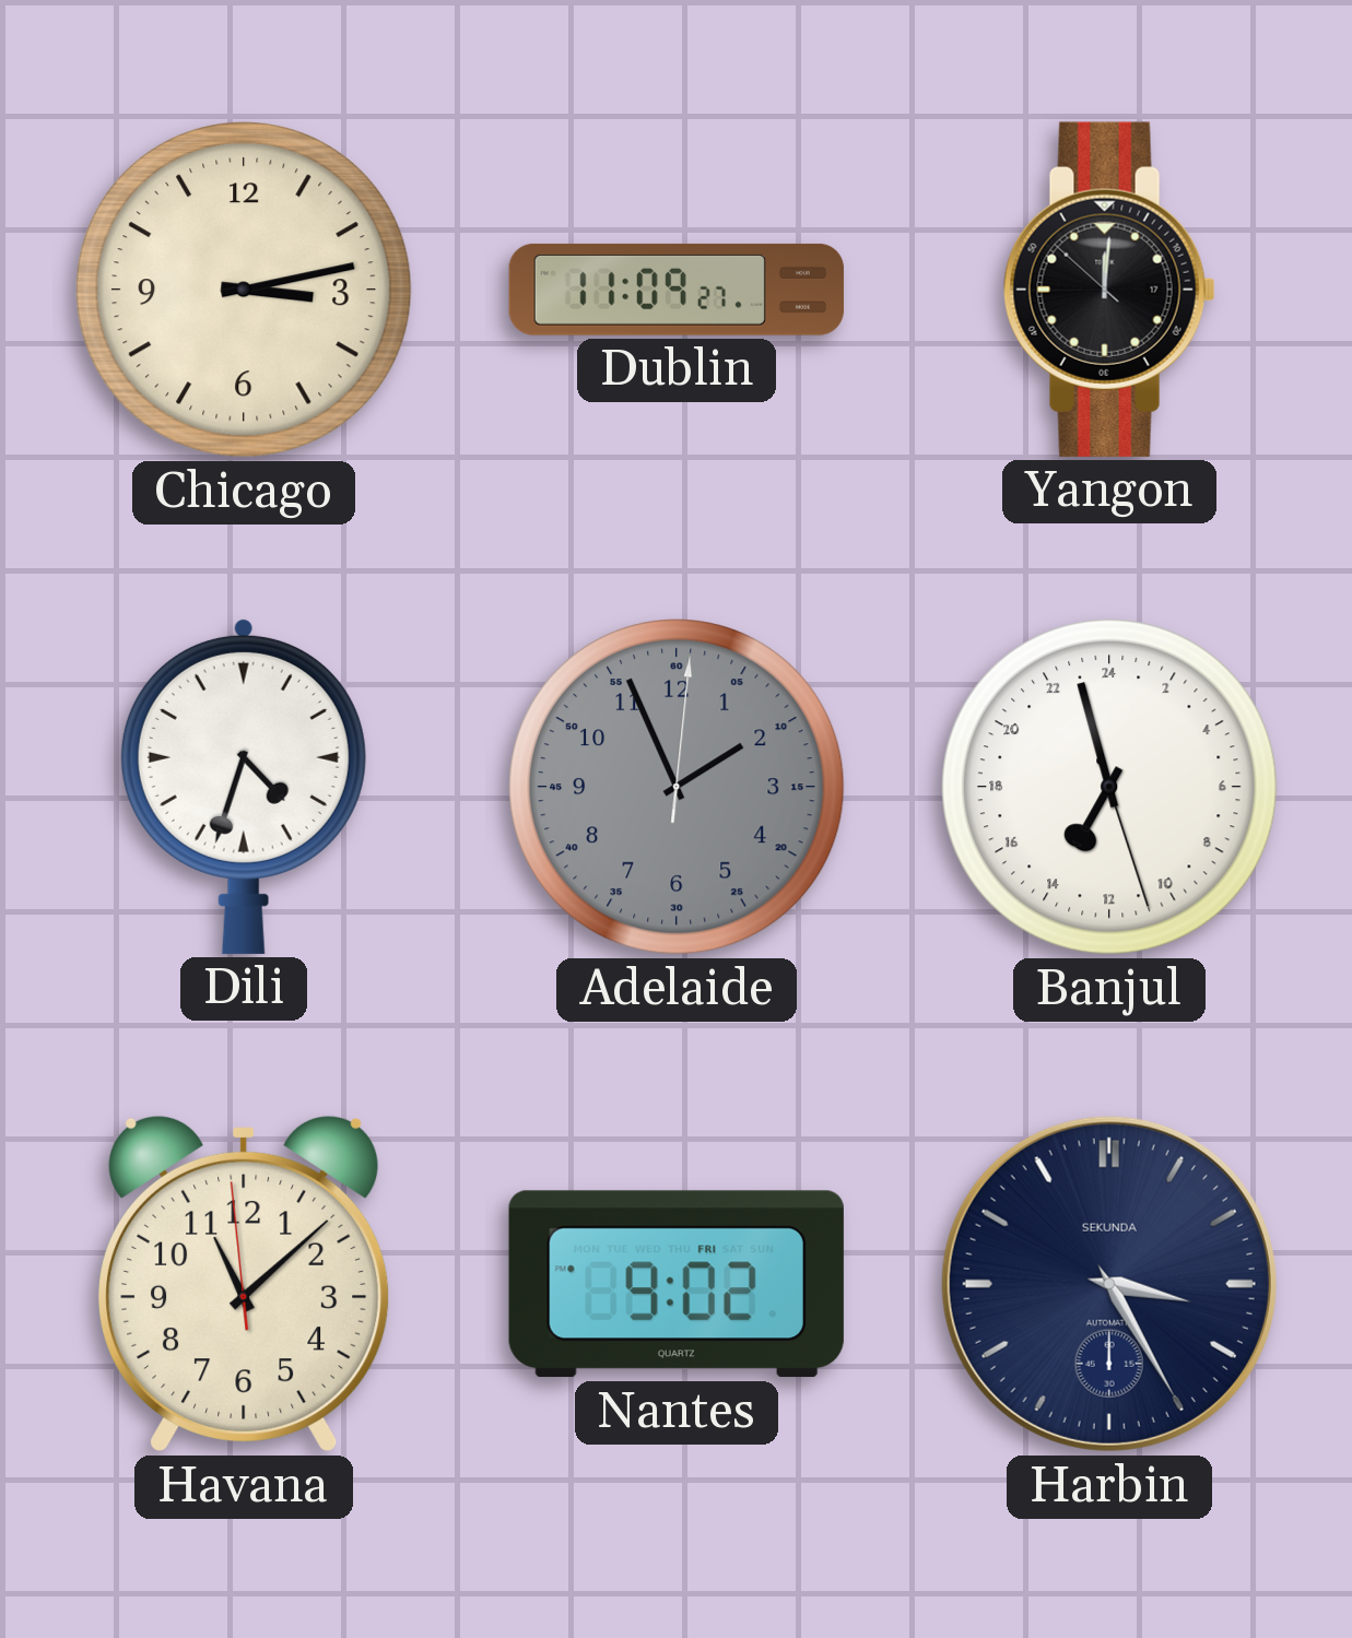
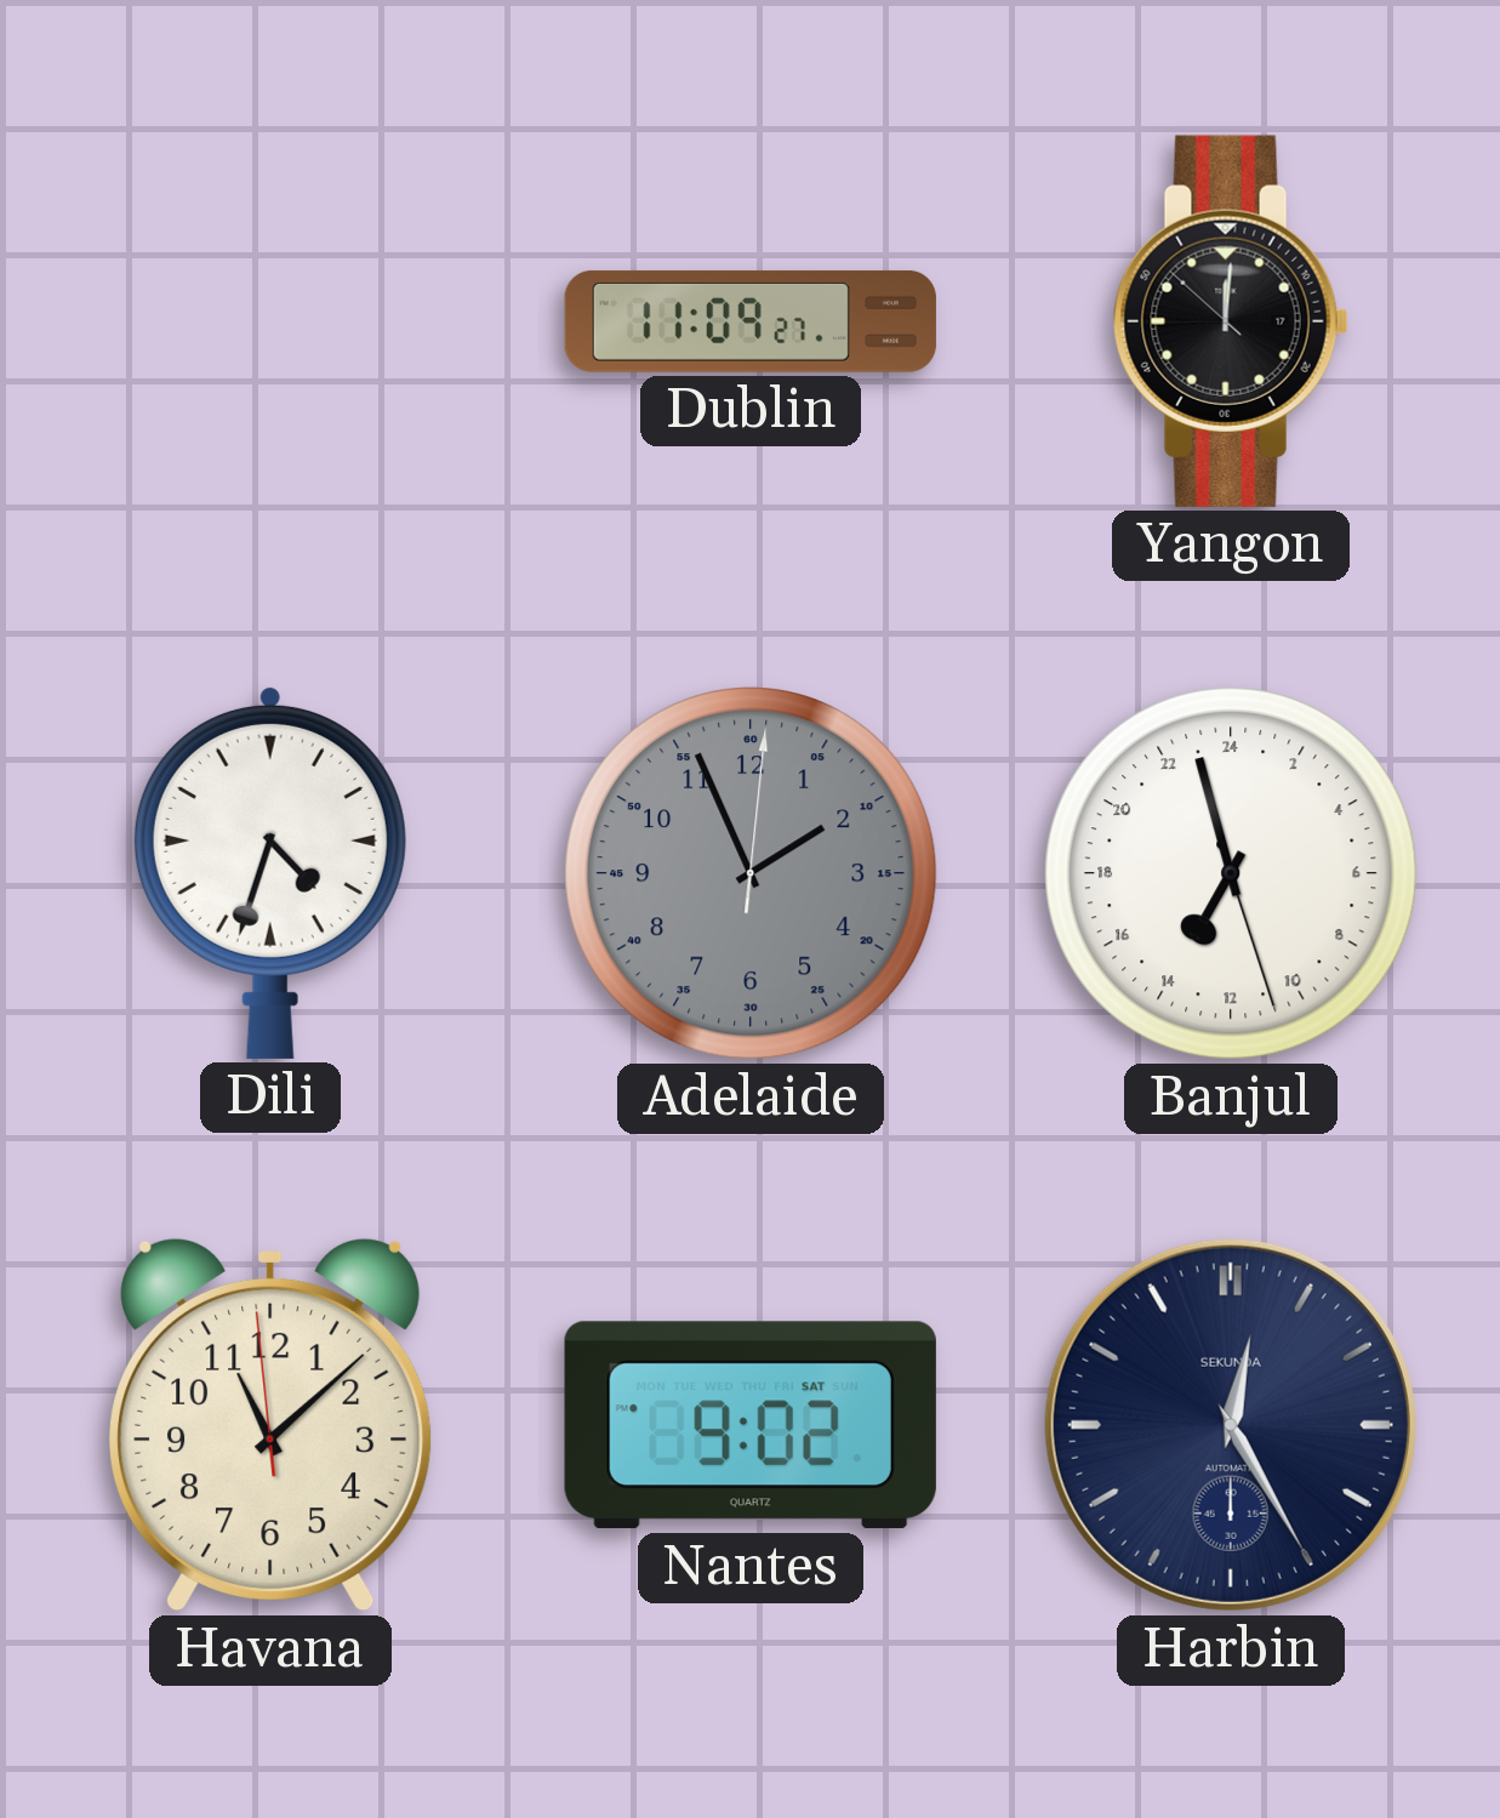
Chicago: 3:13 -> none (245, 291)
Nantes date: FRI -> SAT (751, 1425)
Harbin: 3:25 -> 12:25 (1231, 1425)
